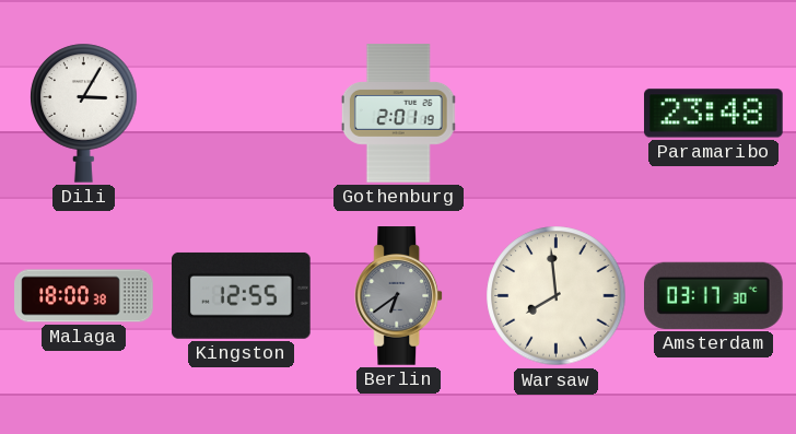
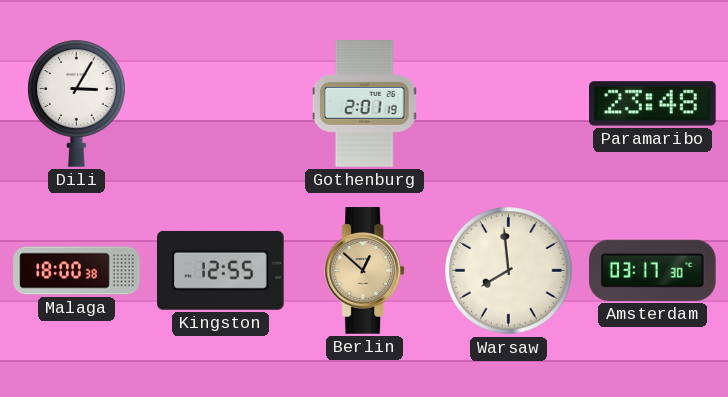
Berlin: 6:39 -> 12:52 (365, 271)
Berlin dial: grey -> champagne (365, 271)
